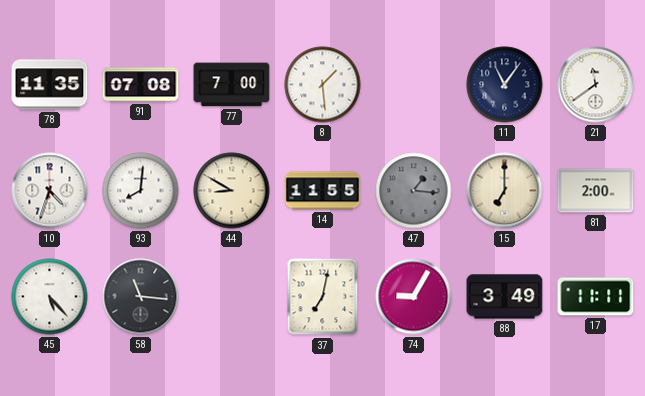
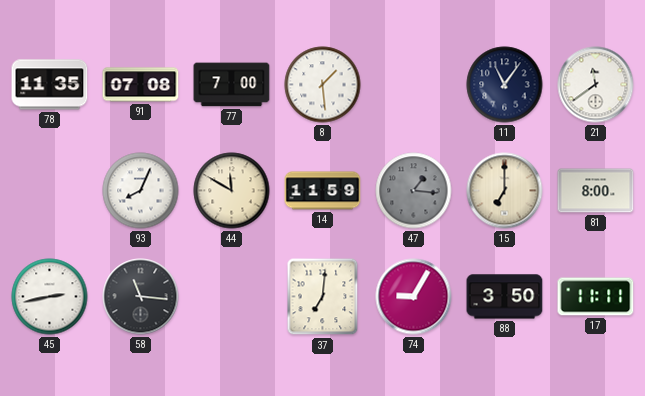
10: 4:33 -> none (50, 191)
93: 8:01 -> 8:04 (141, 191)
44: 8:50 -> 11:50 (232, 191)
14: 11:55 -> 11:59 (323, 191)
81: 2:00 -> 8:00 (596, 191)
45: 5:23 -> 2:43 (50, 297)
37: 7:02 -> 7:01 (323, 297)
88: 3:49 -> 3:50 (505, 297)
